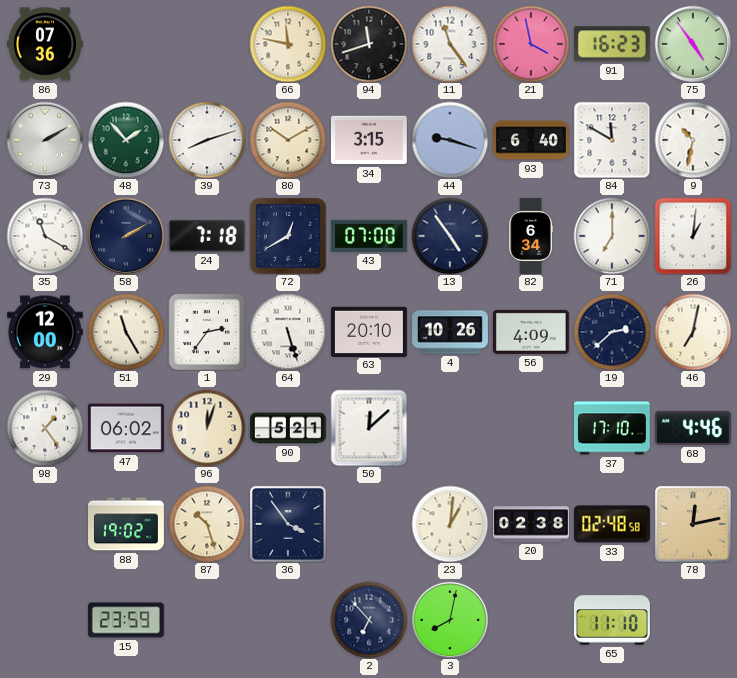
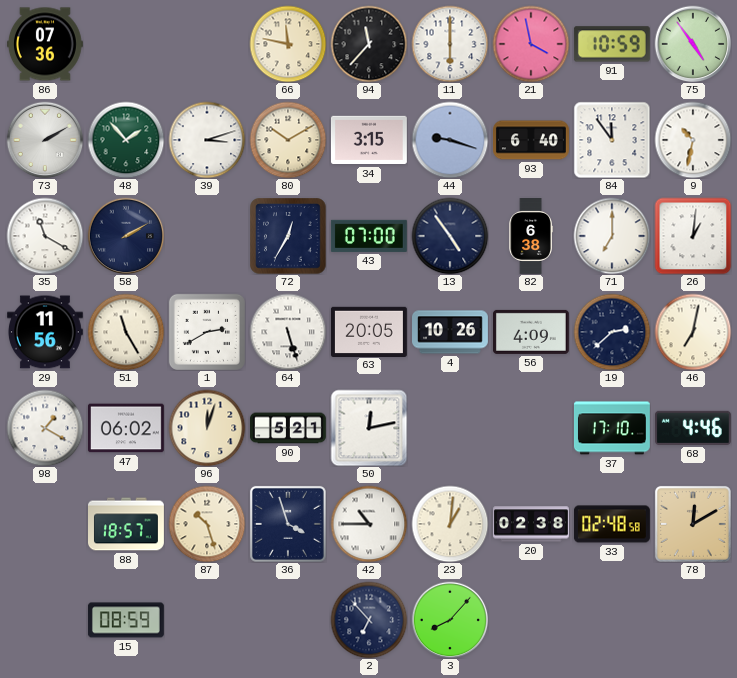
94: 11:42 -> 11:37 (369, 44)
11: 11:24 -> 6:00 (450, 44)
91: 16:23 -> 10:59 (612, 44)
39: 8:12 -> 3:12 (207, 140)
84: 11:50 -> 11:54 (612, 140)
24: 7:18 -> none (207, 236)
72: 12:40 -> 12:35 (288, 236)
82: 6:34 -> 6:38 (531, 237)
29: 12:00 -> 11:56 (45, 332)
1: 2:36 -> 2:40 (207, 332)
63: 20:10 -> 20:05 (369, 331)
98: 1:24 -> 1:20 (45, 428)
50: 12:08 -> 12:13 (369, 428)
88: 19:02 -> 18:57 (127, 524)
36: 3:54 -> 3:57 (288, 524)
42: none -> 10:45 (369, 524)
78: 12:13 -> 12:10 (693, 524)
15: 23:59 -> 08:59 (126, 620)
3: 8:02 -> 8:07 (450, 620)
65: 11:10 -> none (612, 620)
